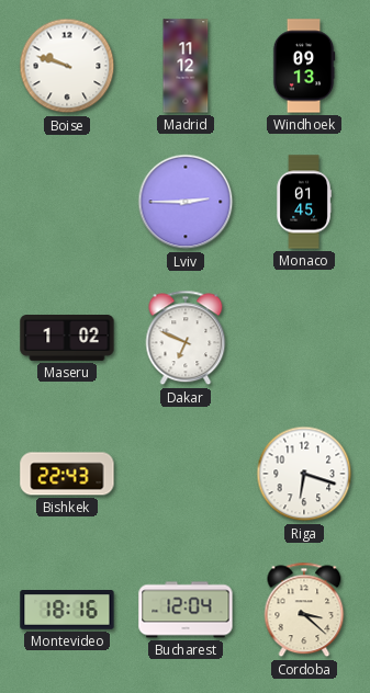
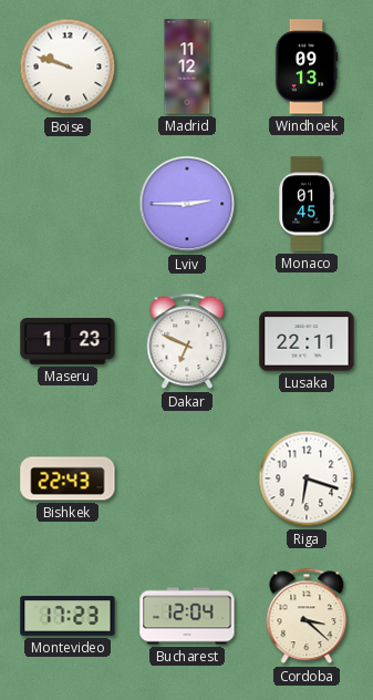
Maseru: 1:02 -> 1:23 (68, 342)
Lusaka: none -> 22:11 (307, 341)
Montevideo: 18:16 -> 17:23 (68, 616)
